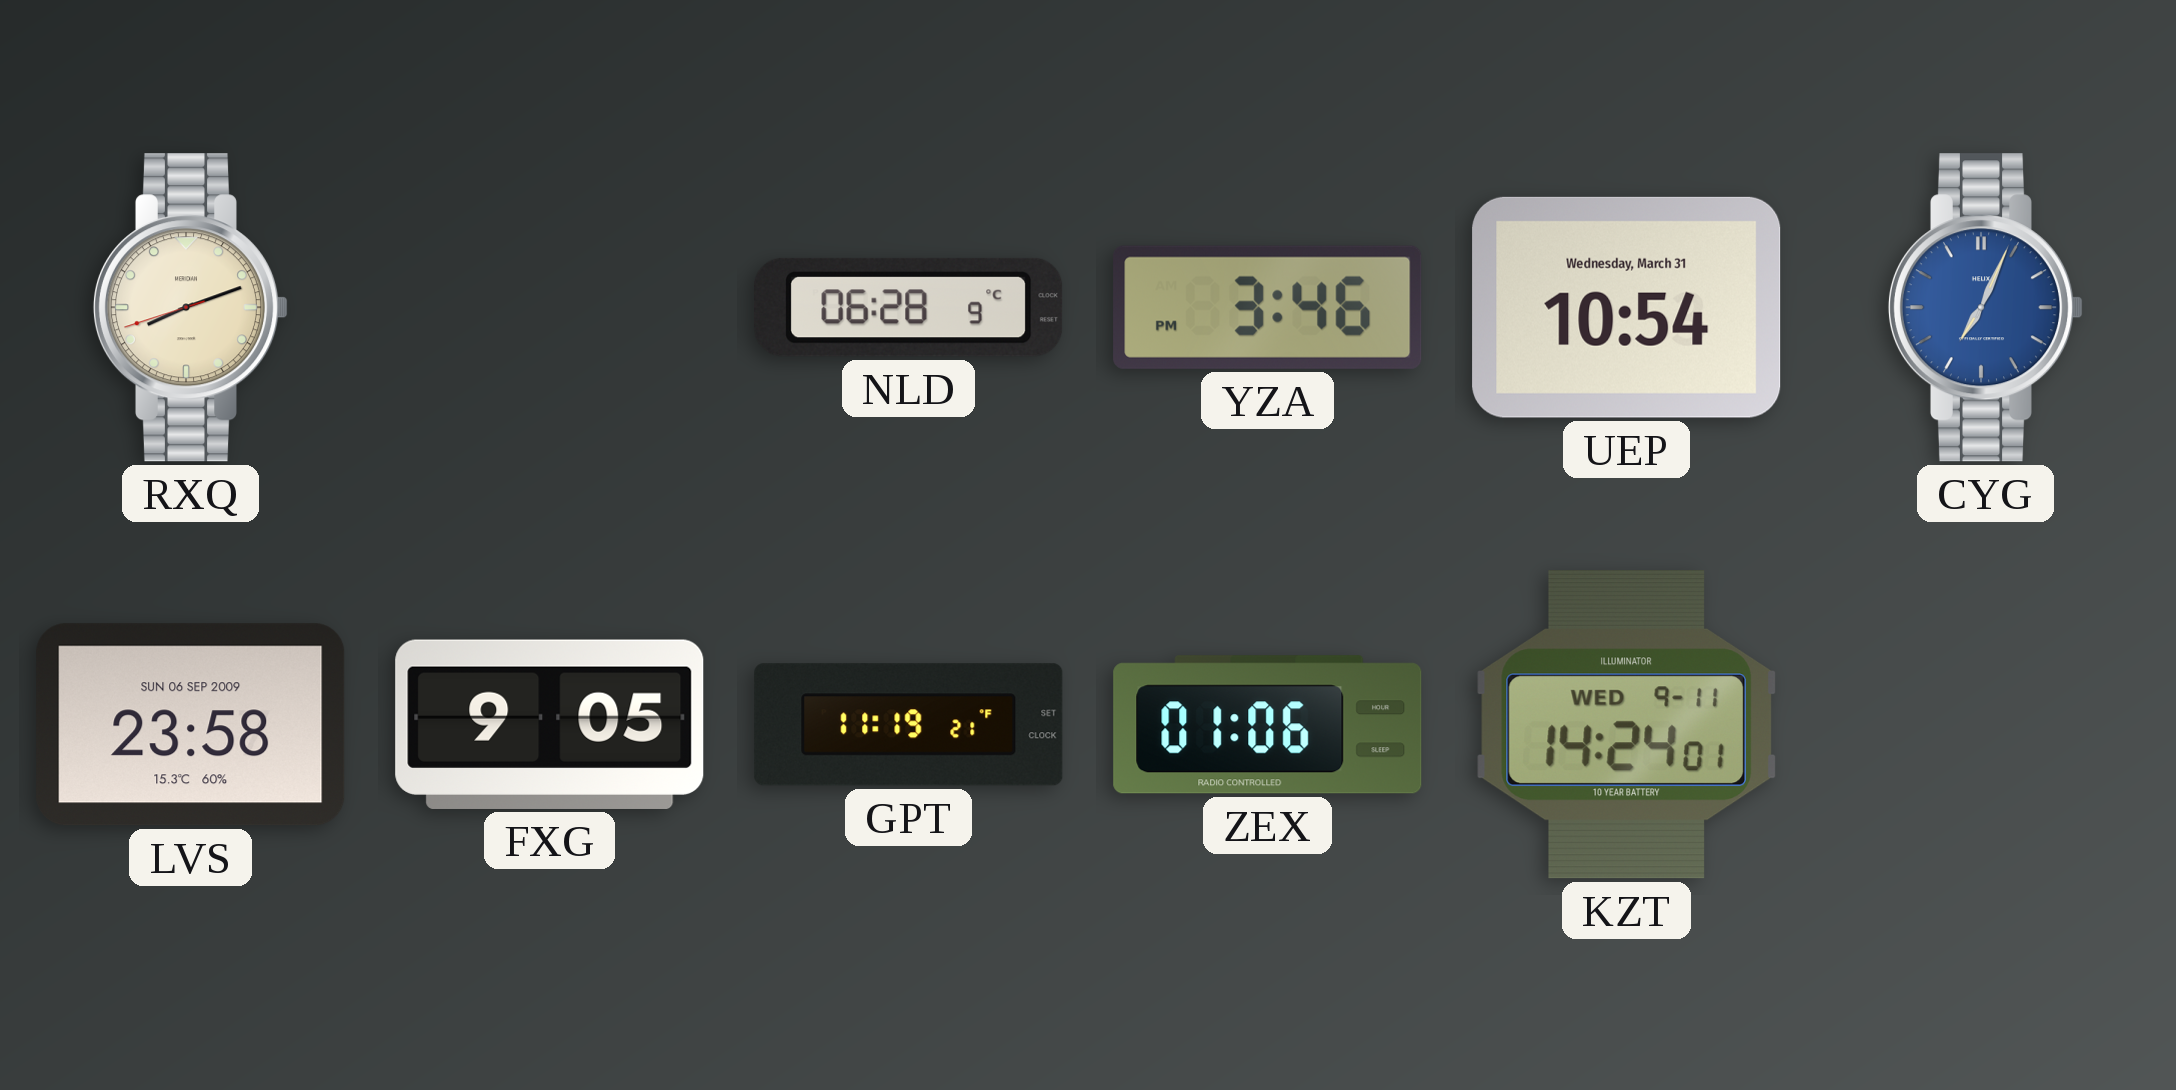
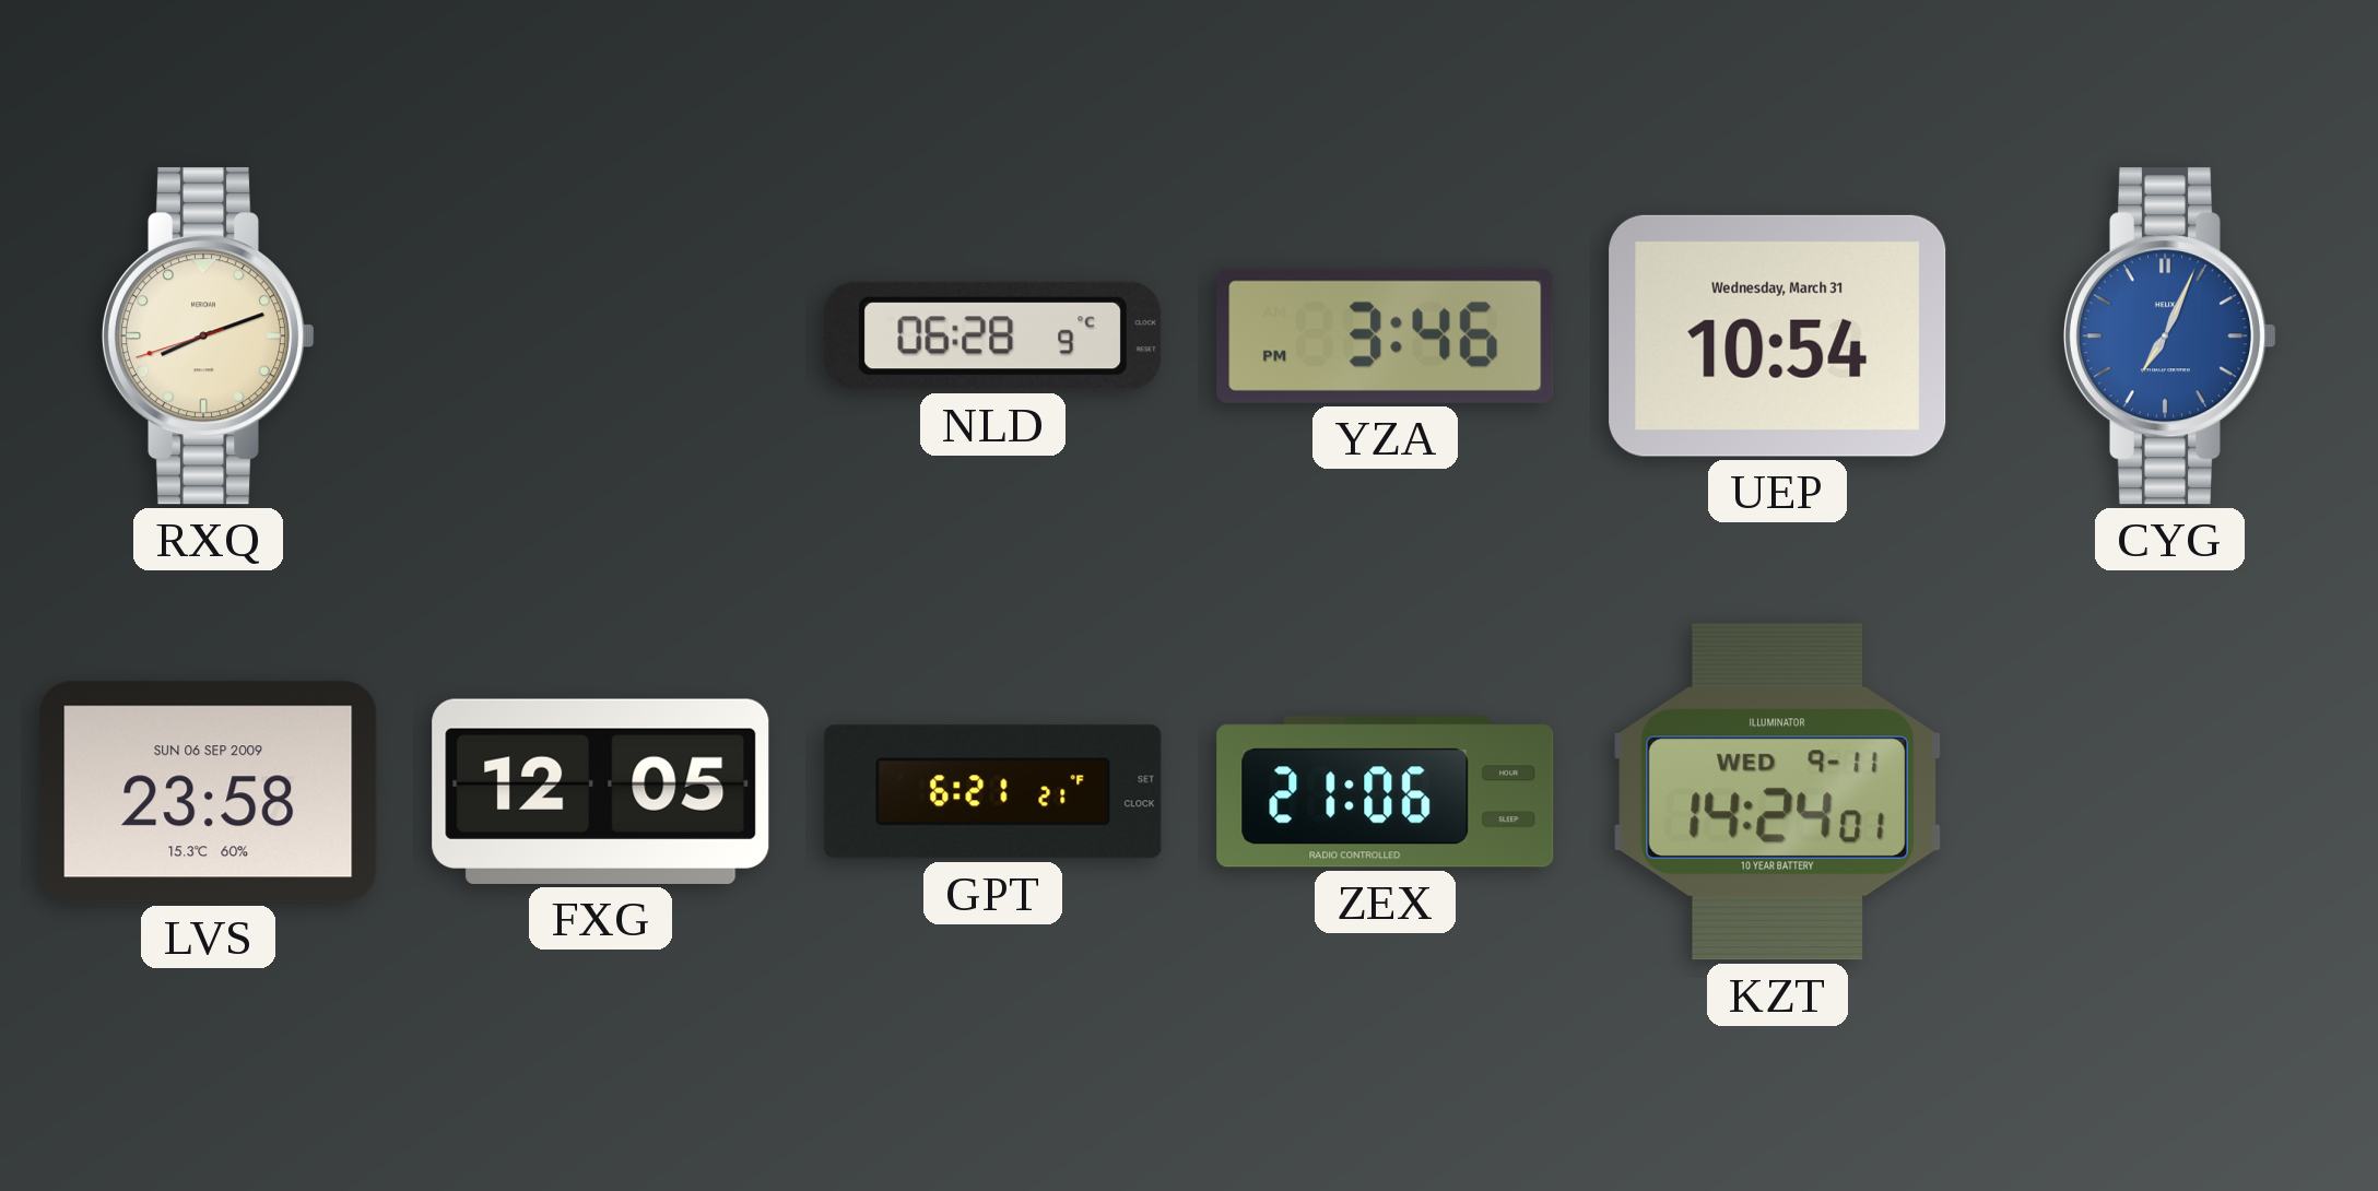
FXG: 9:05 -> 12:05 (601, 791)
GPT: 11:19 -> 6:21 (993, 792)
ZEX: 01:06 -> 21:06 (1386, 792)
